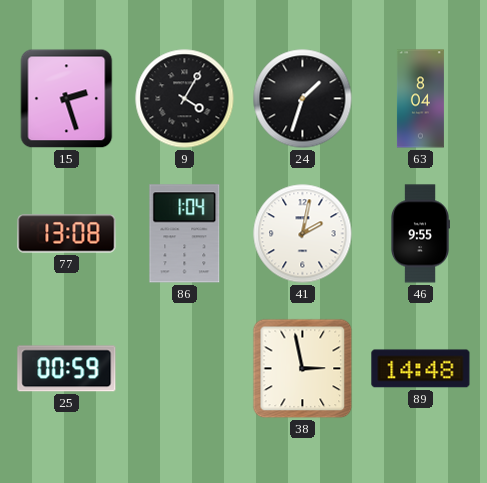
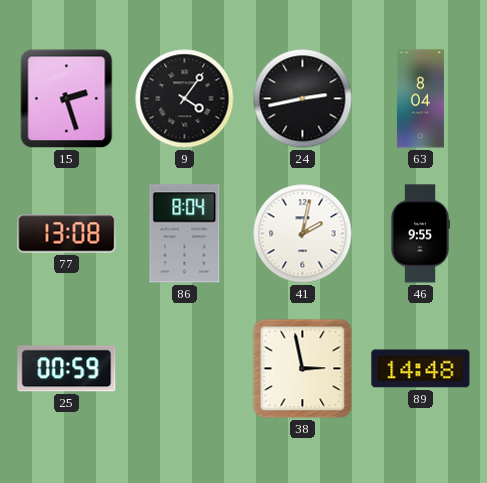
9: 4:05 -> 4:06 (185, 99)
24: 1:33 -> 2:43 (303, 99)
86: 1:04 -> 8:04 (185, 234)
